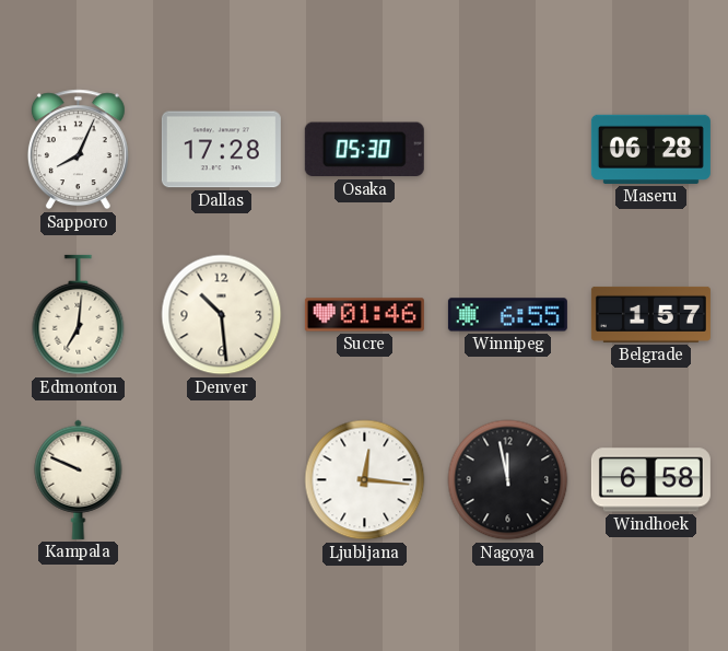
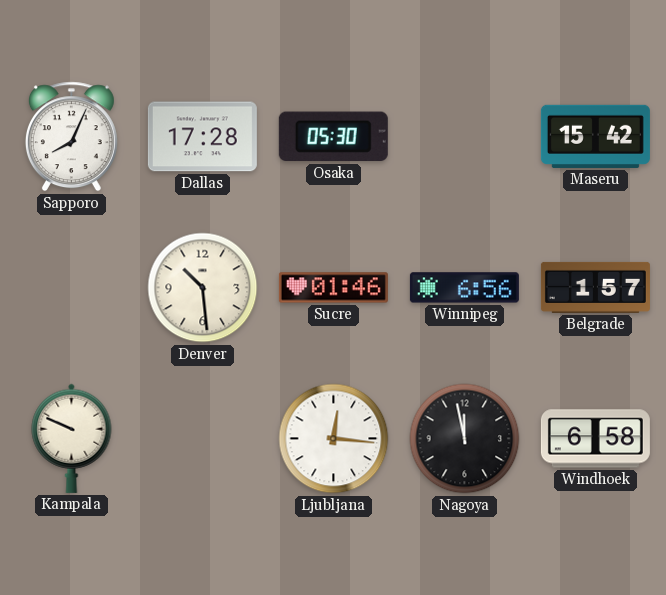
Maseru: 06:28 -> 15:42 (595, 136)
Edmonton: 7:01 -> none (79, 315)
Winnipeg: 6:55 -> 6:56 (464, 288)
